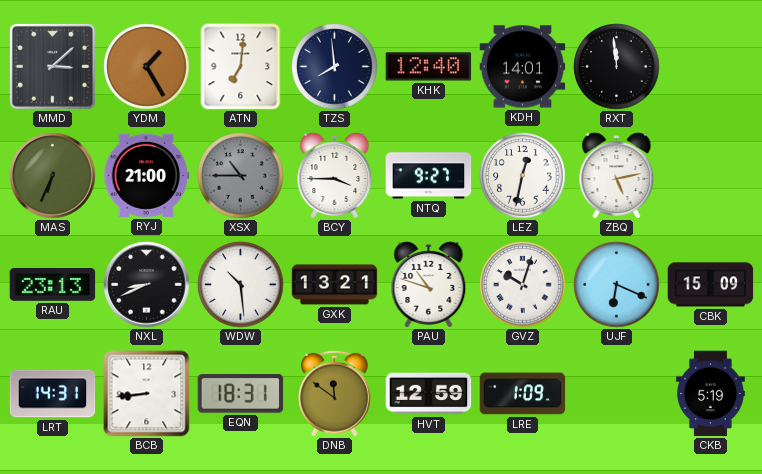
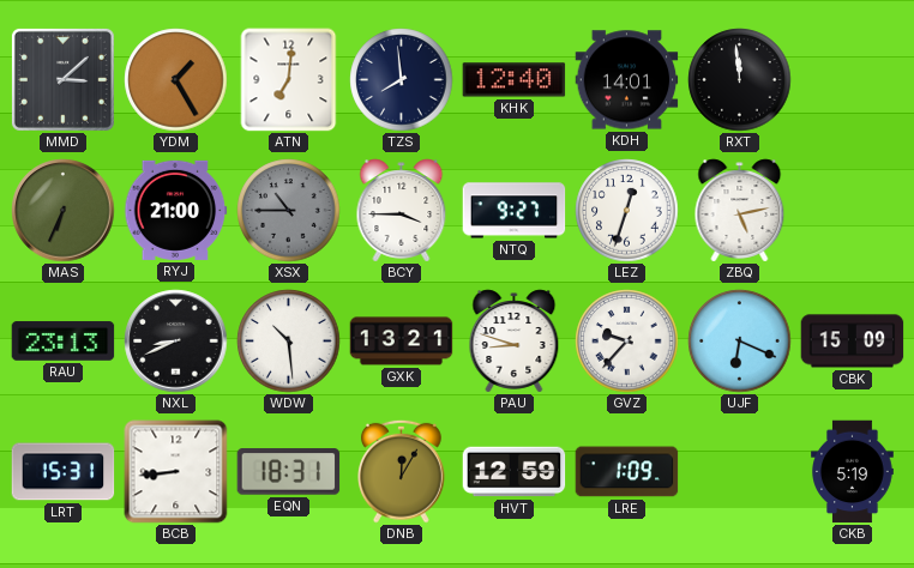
LEZ: 12:32 -> 12:33 (627, 211)
PAU: 10:48 -> 8:48 (515, 342)
GVZ: 10:03 -> 9:37 (627, 342)
LRT: 14:31 -> 15:31 (64, 472)
DNB: 11:51 -> 12:05 (402, 471)
